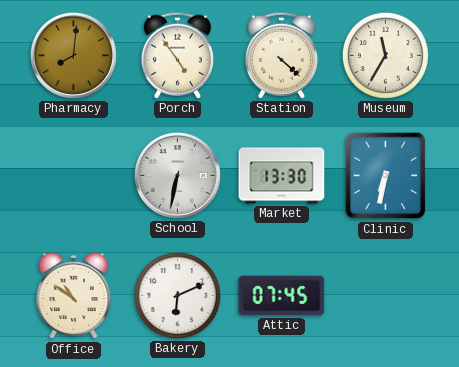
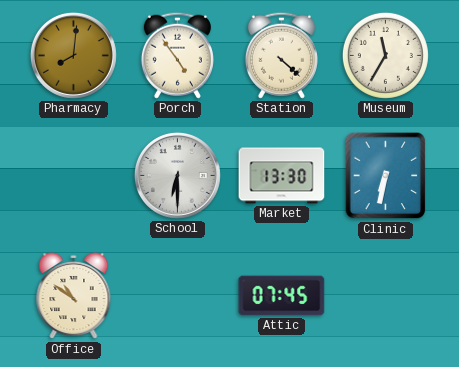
School: 6:32 -> 6:30 (177, 175)
Bakery: 6:11 -> none (177, 295)
